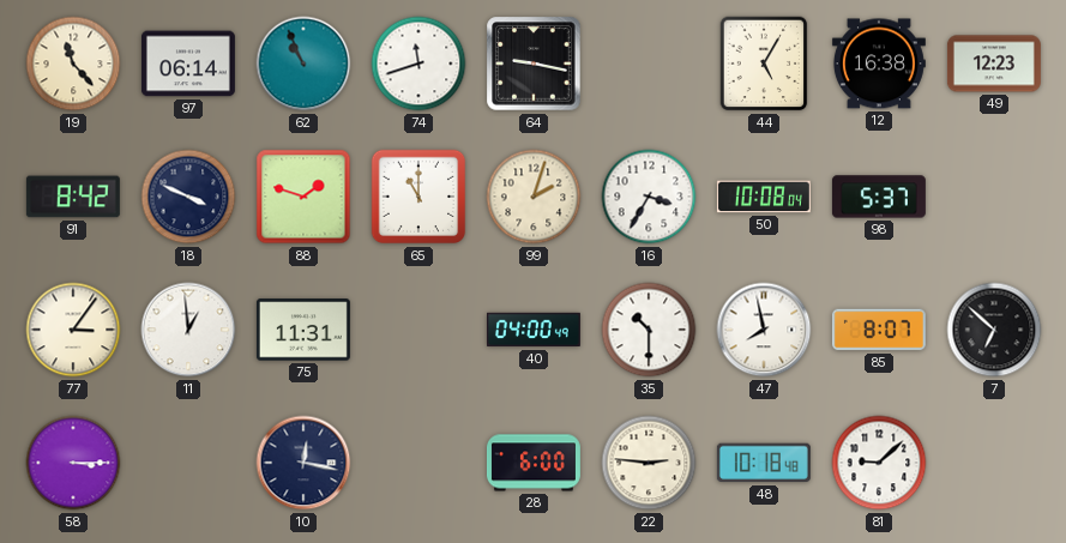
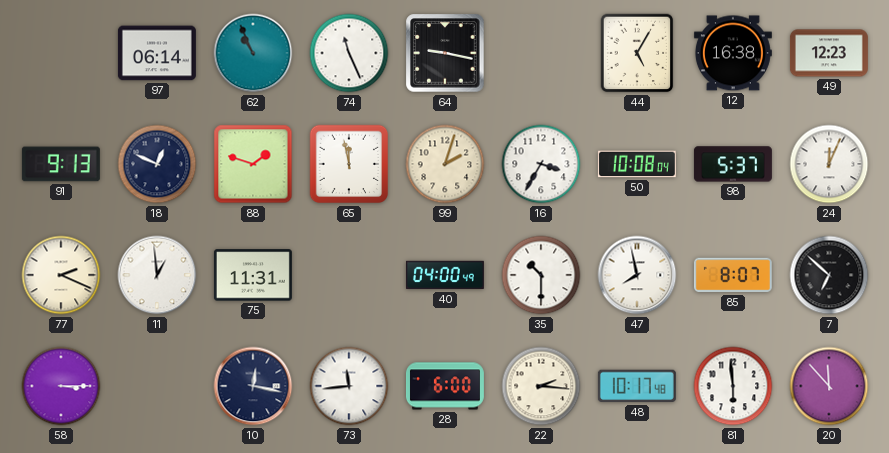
19: 11:23 -> none (73, 64)
74: 11:42 -> 11:26 (349, 53)
91: 8:42 -> 9:13 (61, 164)
18: 3:49 -> 12:49 (157, 164)
65: 11:00 -> 11:58 (349, 164)
24: none -> 12:04 (829, 164)
77: 3:06 -> 2:19 (61, 275)
73: none -> 11:44 (349, 386)
22: 2:46 -> 2:16 (541, 386)
48: 10:18 -> 10:17 (637, 386)
81: 9:08 -> 5:59 (733, 386)
20: none -> 11:53 (829, 386)
